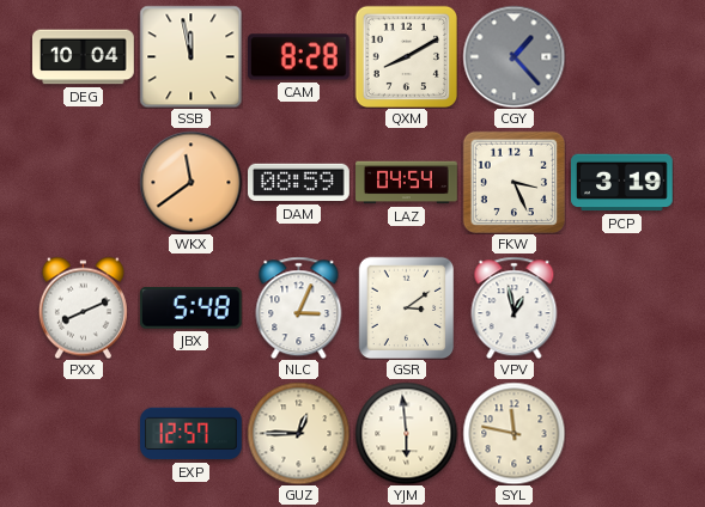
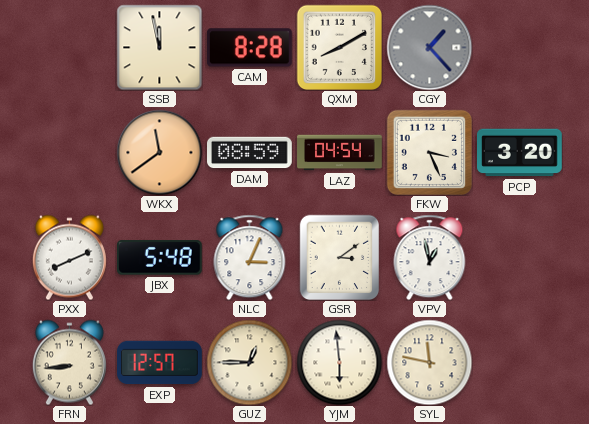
DEG: 10:04 -> none (84, 57)
PCP: 3:19 -> 3:20 (520, 153)
FRN: none -> 8:44 (69, 362)
